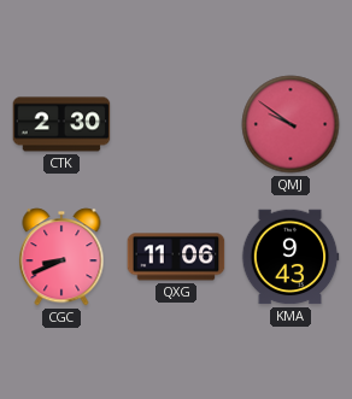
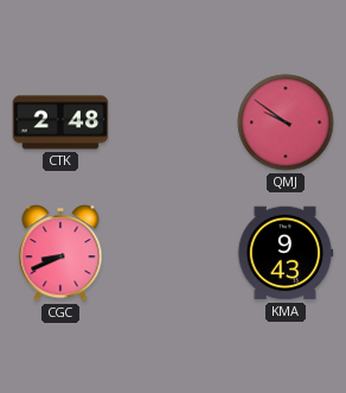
CTK: 2:30 -> 2:48 (60, 122)
QXG: 11:06 -> none (176, 257)
